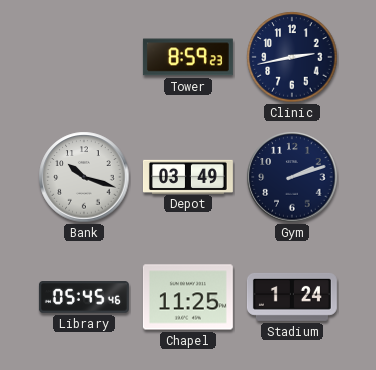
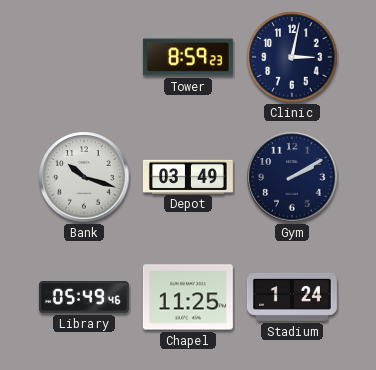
Clinic: 2:43 -> 3:02 (292, 57)
Gym: 2:12 -> 2:10 (292, 177)
Library: 05:45 -> 05:49 (84, 298)
